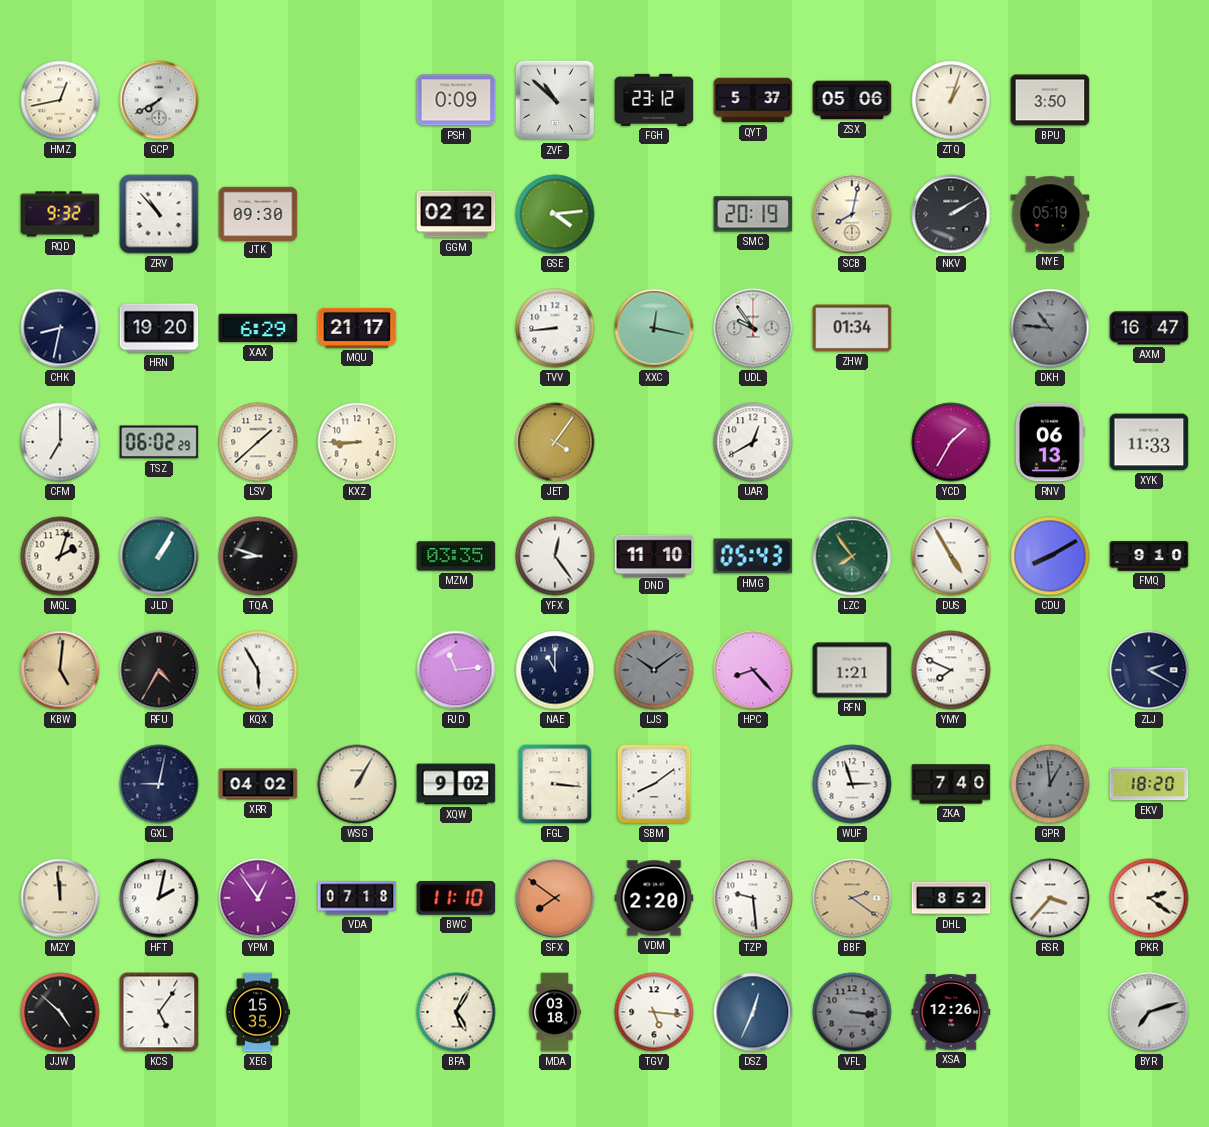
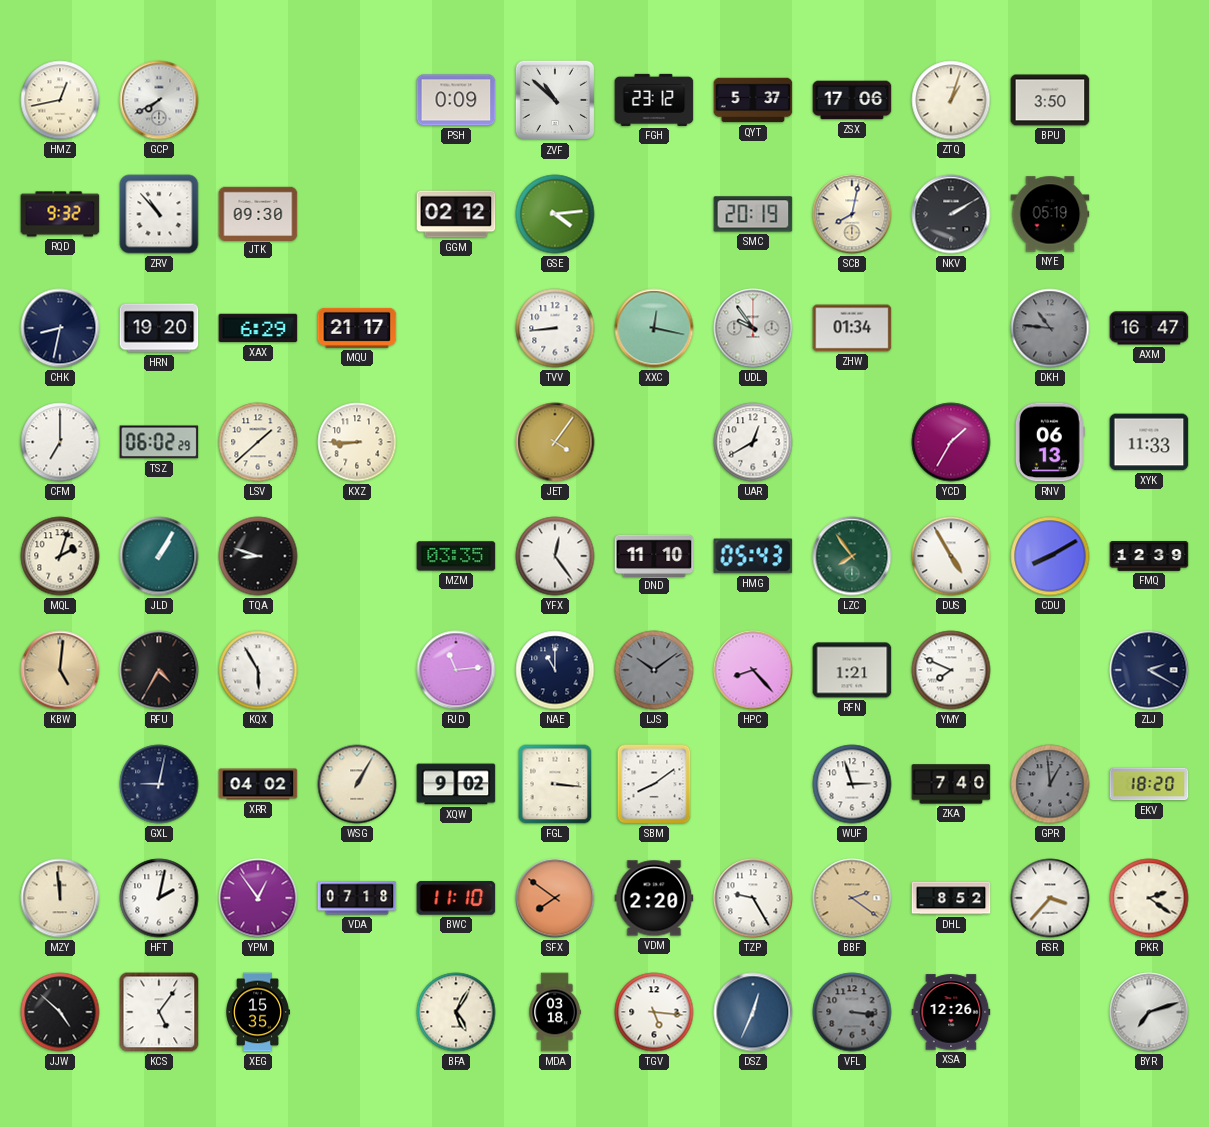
ZSX: 05:06 -> 17:06 (852, 100)
FMQ: 9:10 -> 12:39 (1149, 557)
TZP: 9:29 -> 9:25 (753, 898)
